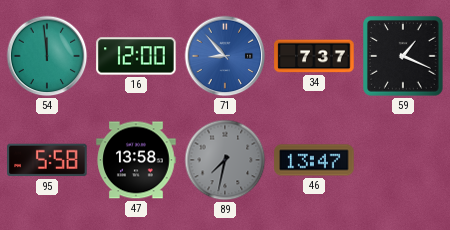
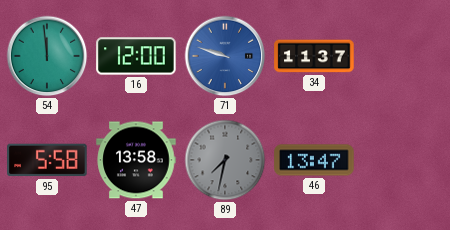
71: 8:53 -> 9:48 (225, 56)
34: 7:37 -> 11:37 (314, 56)
59: 1:19 -> none (403, 56)
